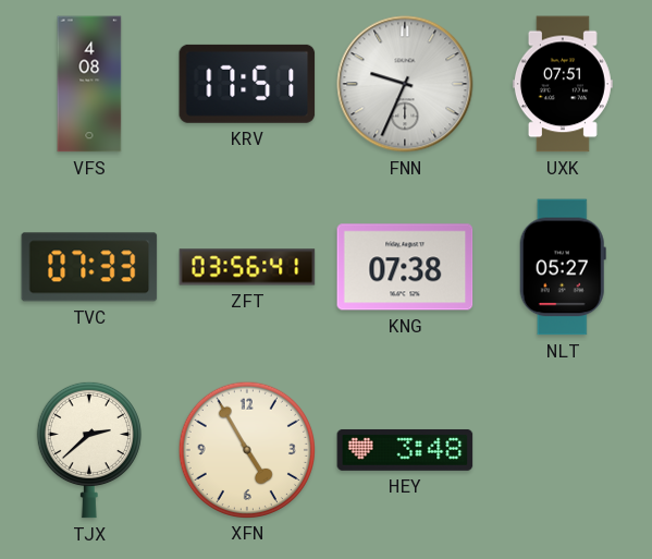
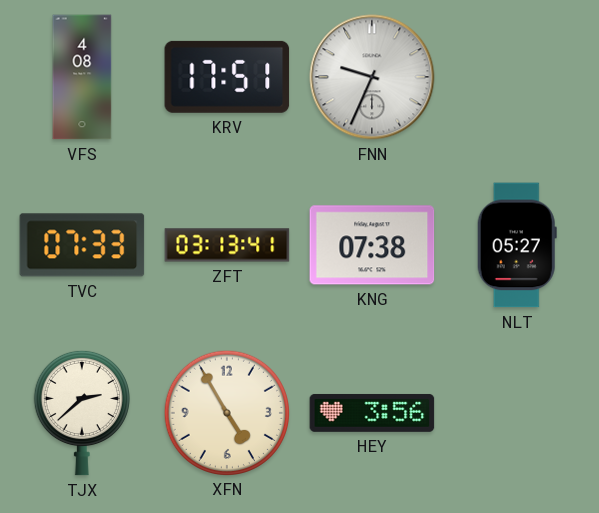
UXK: 07:51 -> none (563, 84)
ZFT: 03:56 -> 03:13 (227, 245)
HEY: 3:48 -> 3:56 (372, 413)
